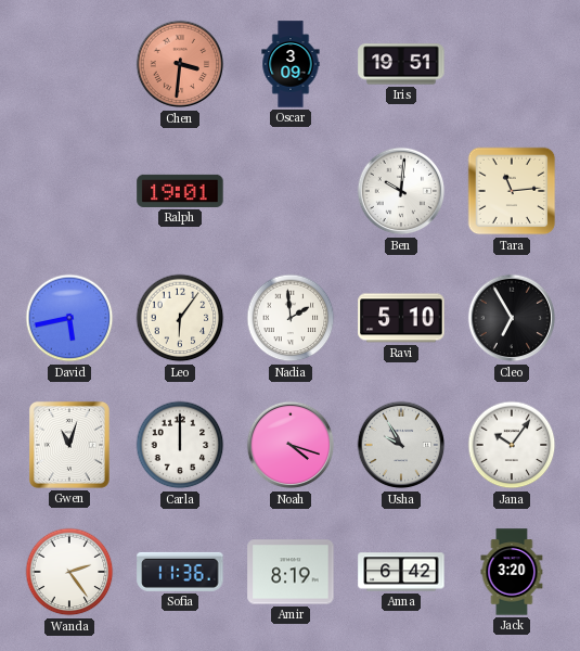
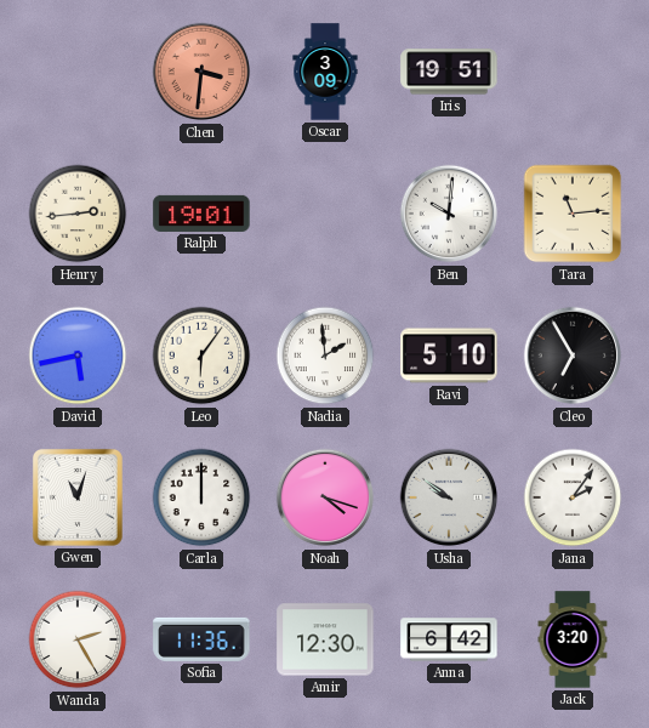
Henry: none -> 2:44 (78, 214)
Usha: 9:55 -> 9:51 (449, 497)
Jana: 10:06 -> 2:06 (573, 497)
Wanda: 2:24 -> 2:25 (78, 639)
Amir: 8:19 -> 12:30 (325, 639)
